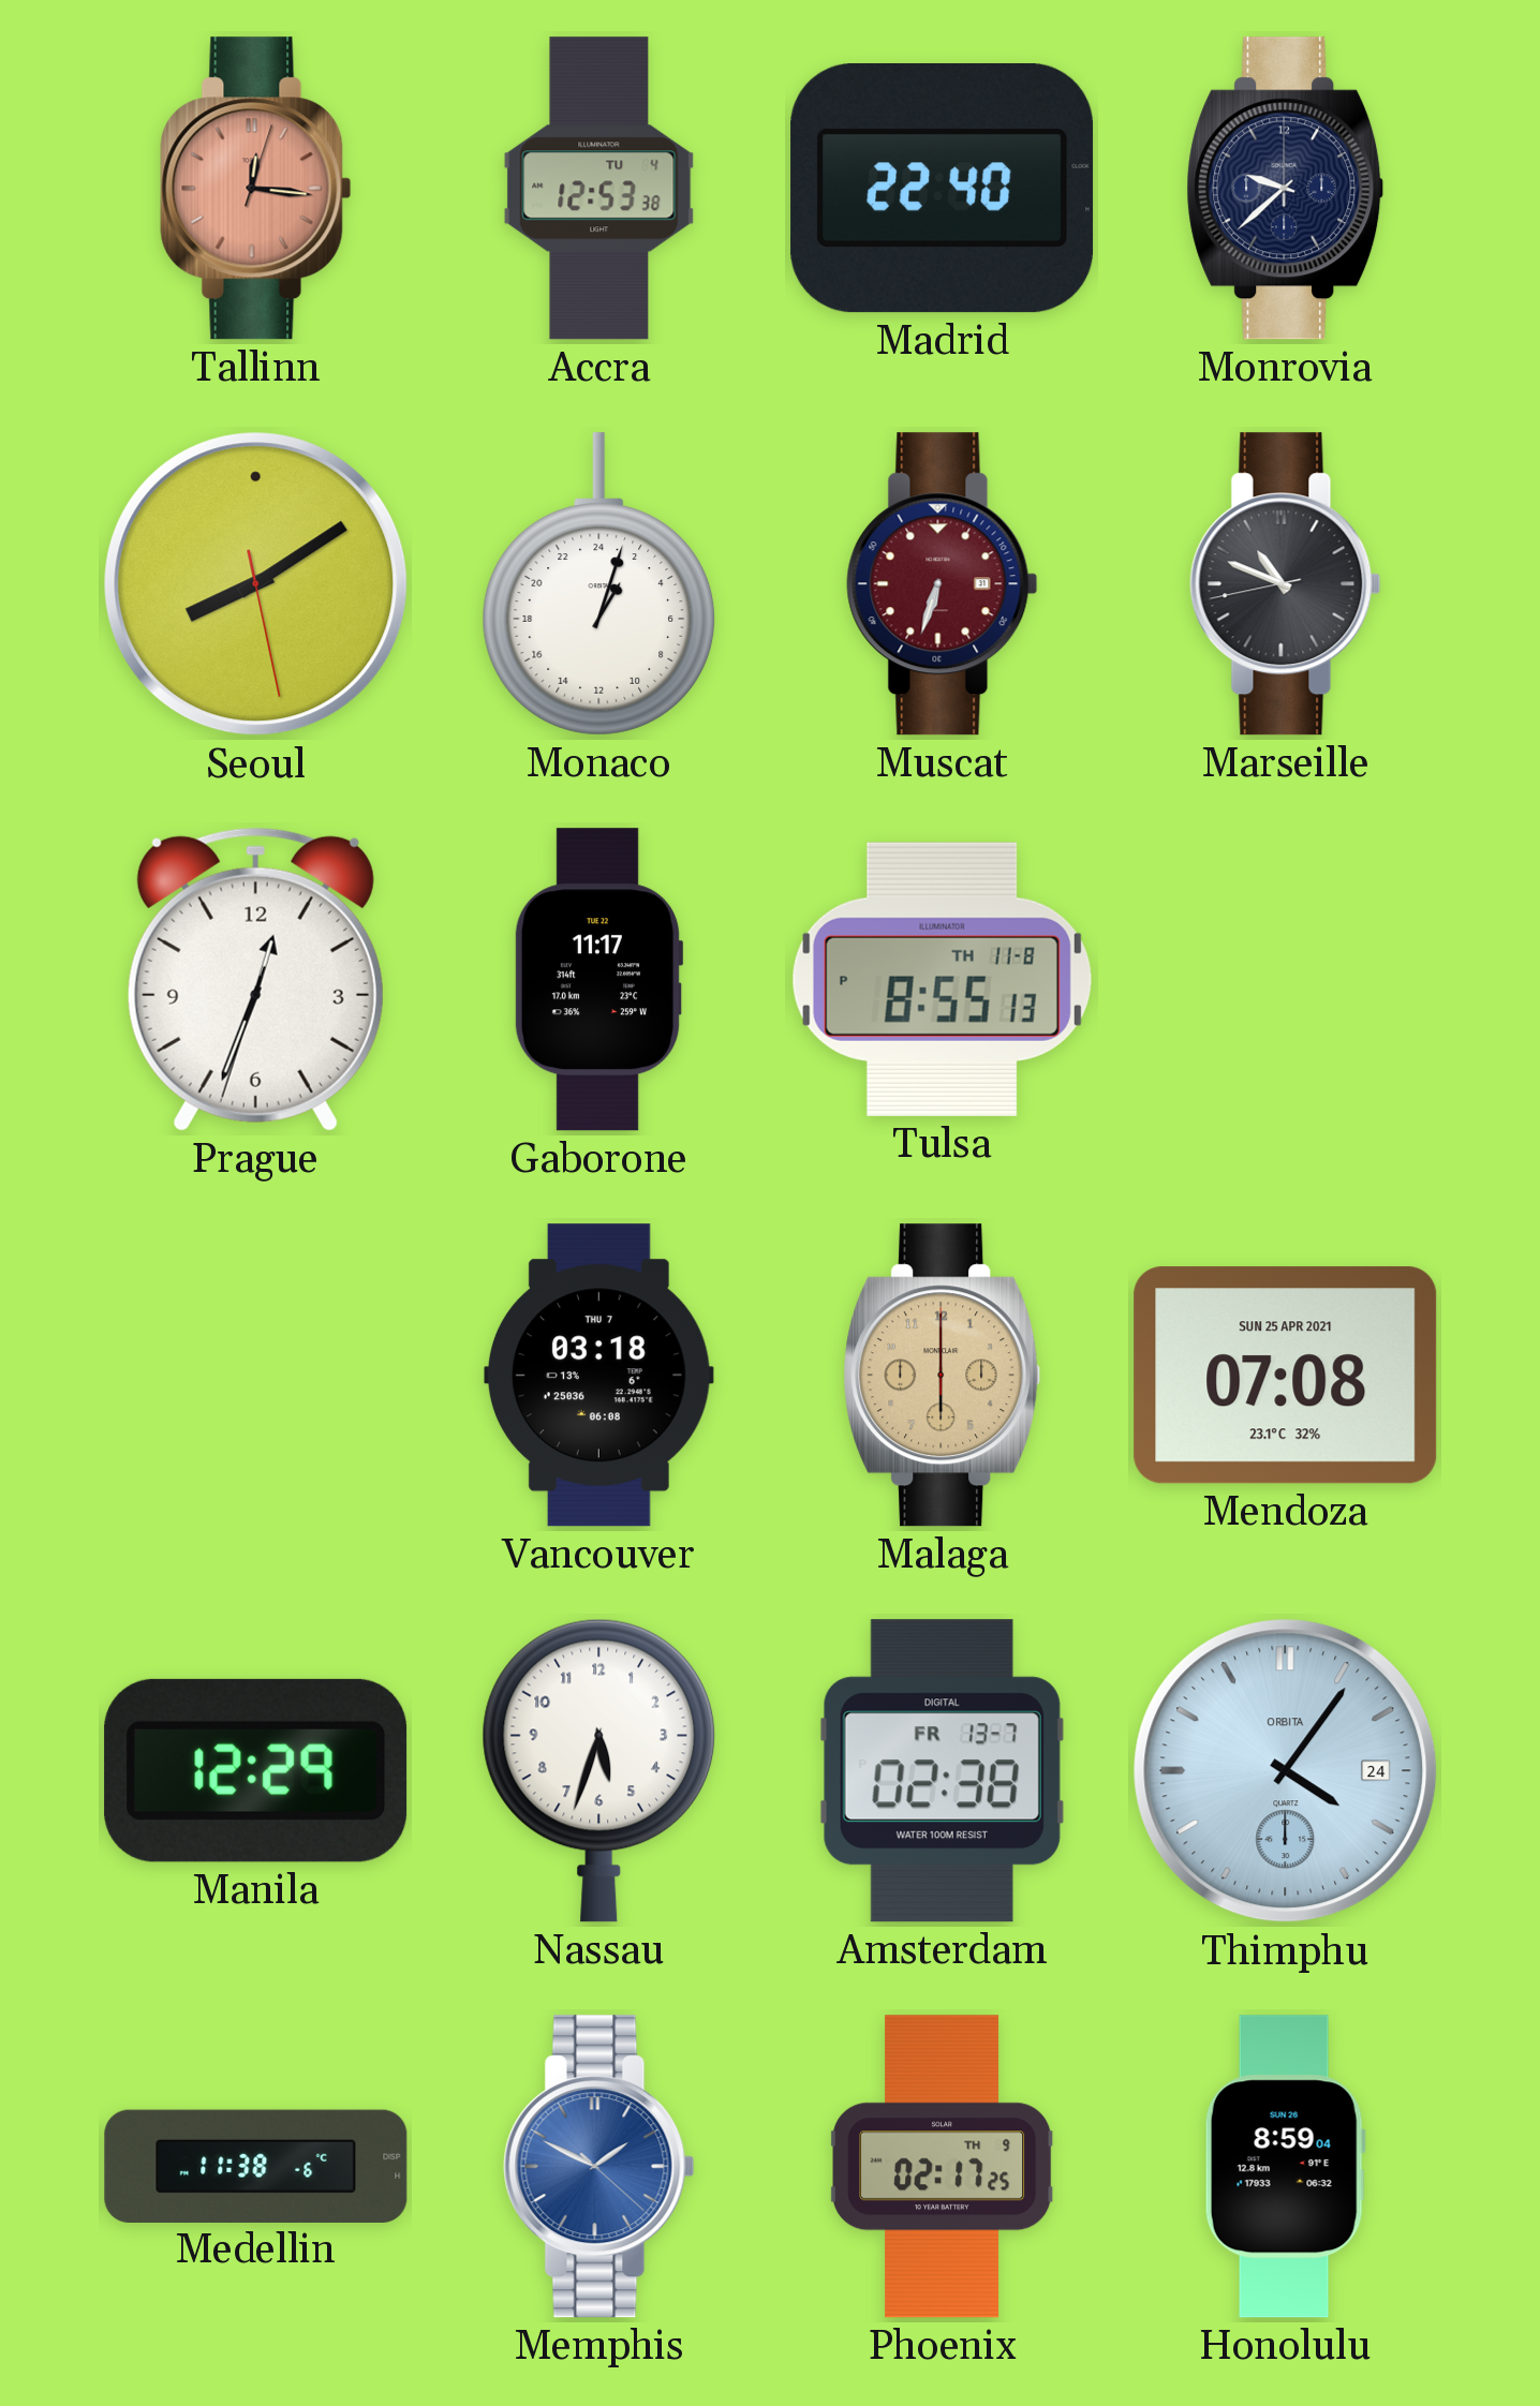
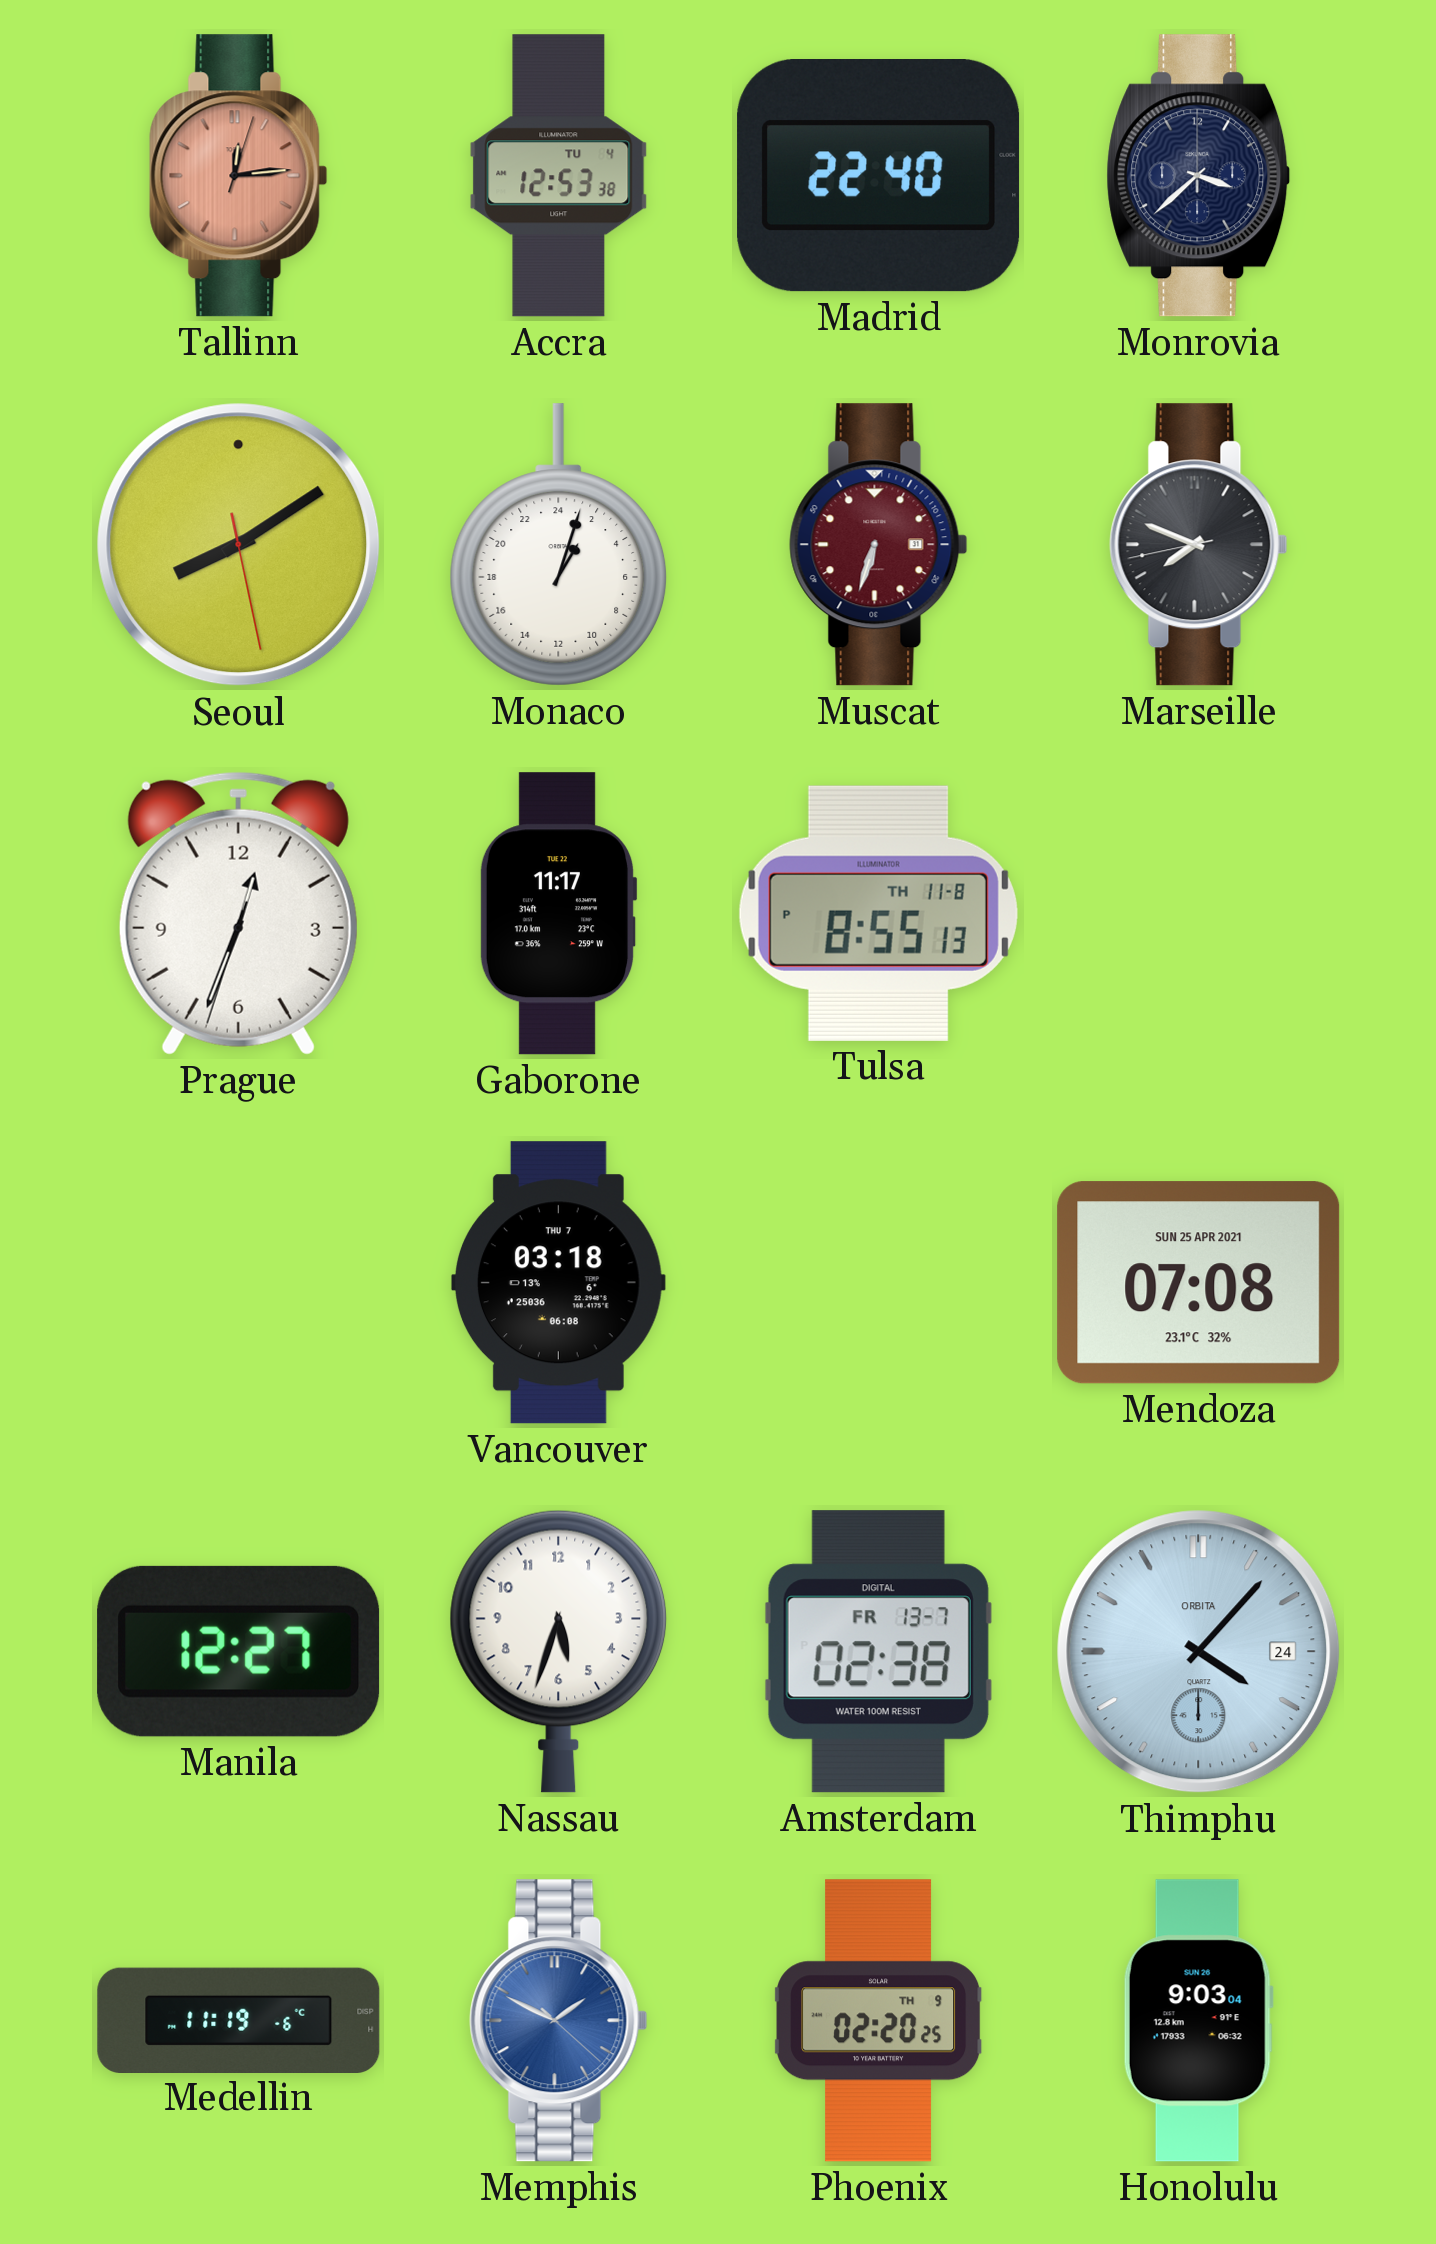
Tallinn: 12:16 -> 12:14 (239, 176)
Monrovia: 9:38 -> 3:38 (1199, 176)
Marseille: 10:48 -> 7:48 (1199, 545)
Malaga: 6:00 -> none (943, 1376)
Manila: 12:29 -> 12:27 (239, 1651)
Thimphu: 4:06 -> 4:07 (1199, 1652)
Medellin: 11:38 -> 11:19 (239, 2020)
Phoenix: 02:17 -> 02:20 (879, 2021)
Honolulu: 8:59 -> 9:03 (1198, 2021)
